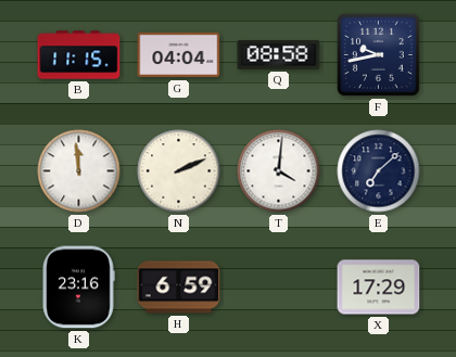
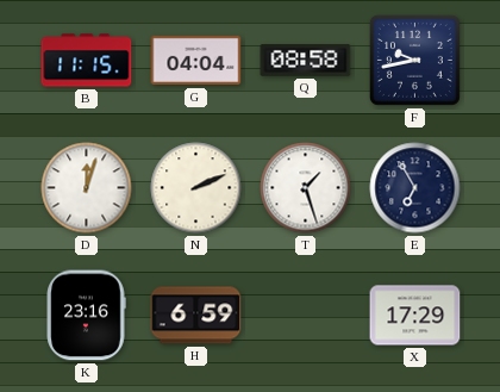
D: 11:59 -> 12:03 (87, 188)
T: 4:01 -> 1:27 (306, 188)
E: 7:08 -> 6:55 (415, 188)
